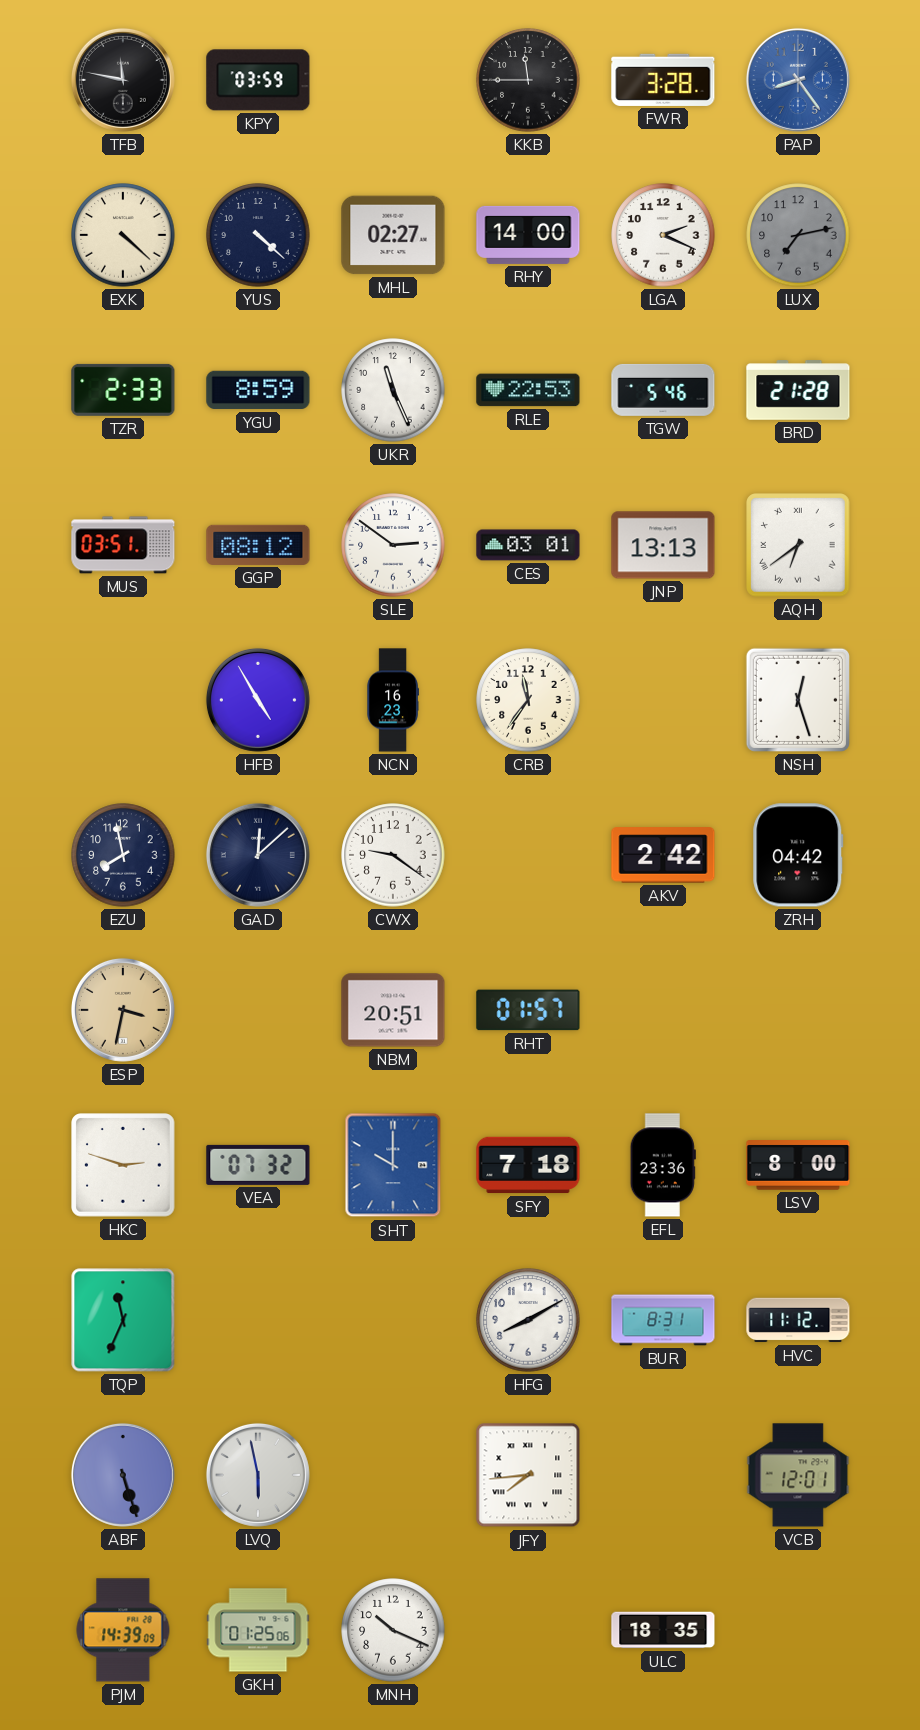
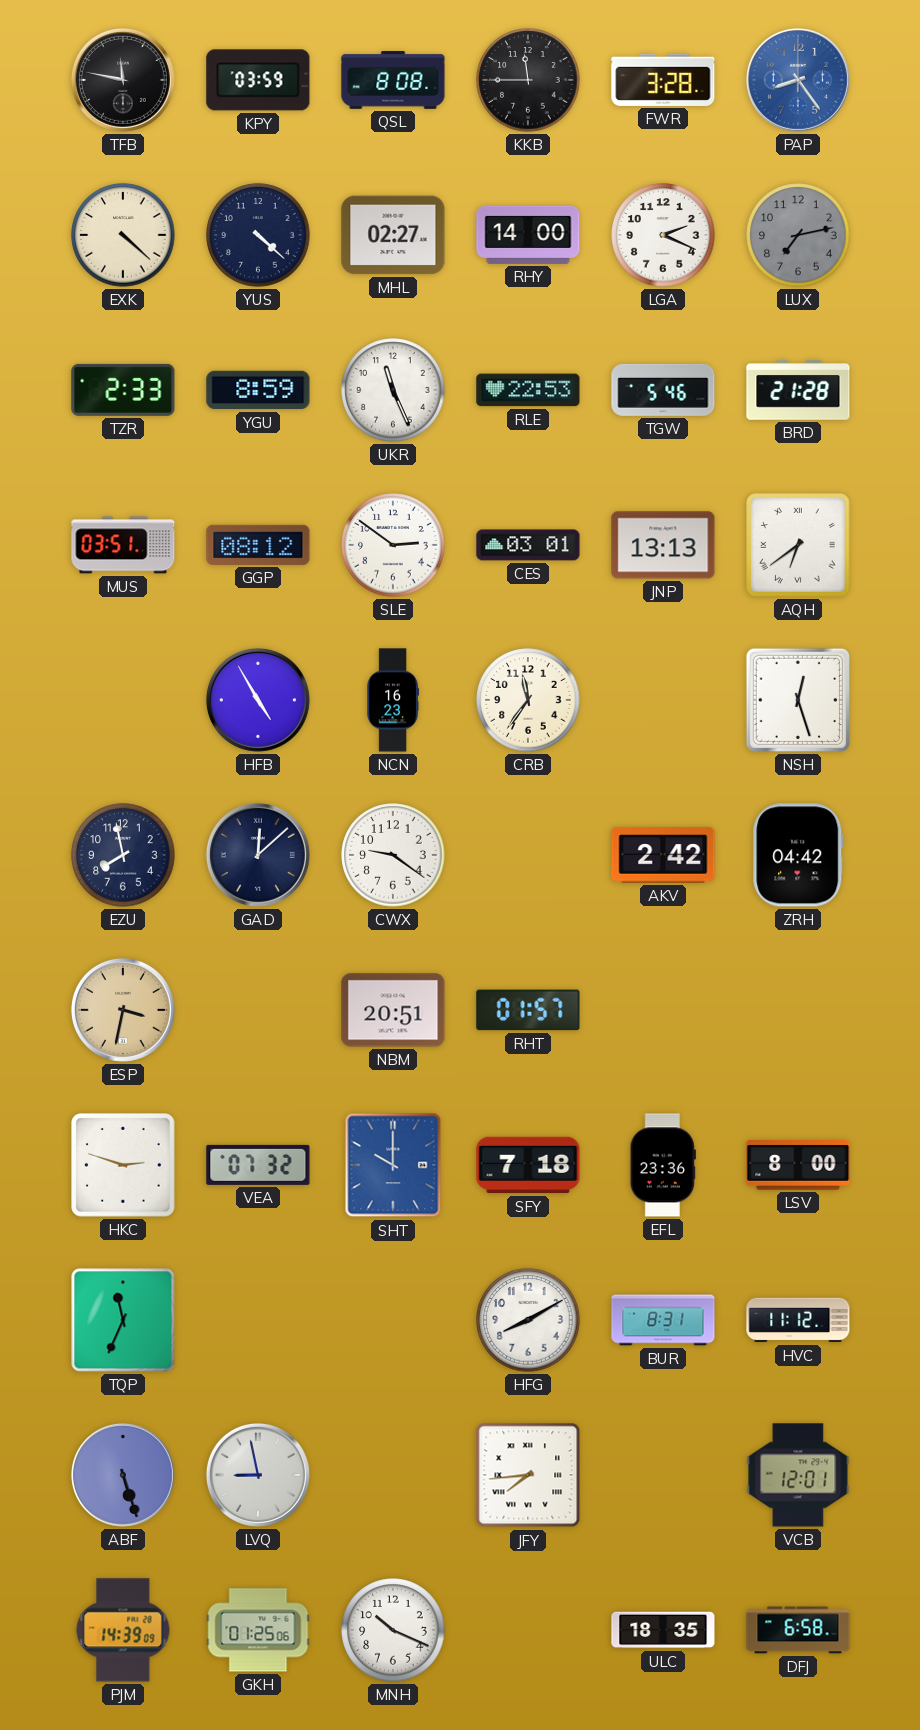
QSL: none -> 8:08 (393, 80)
LVQ: 5:58 -> 8:58 (258, 1475)
DFJ: none -> 6:58 (798, 1630)
